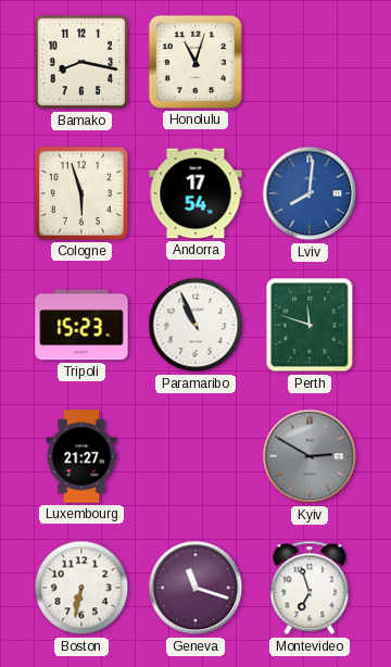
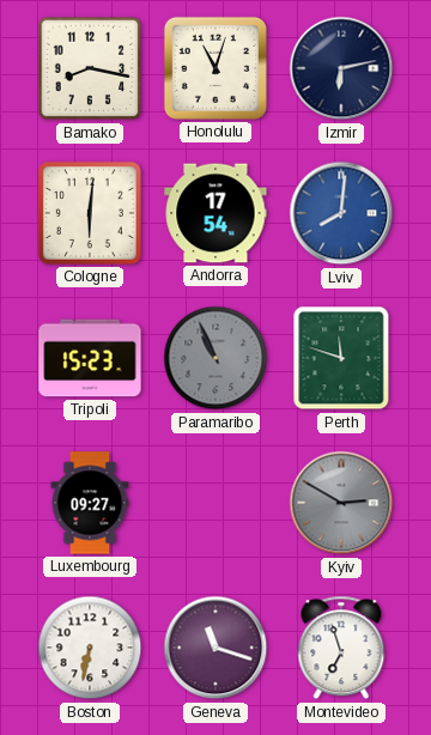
Izmir: none -> 6:13 (341, 68)
Cologne: 5:57 -> 6:01 (90, 213)
Paramaribo dial: white -> grey (215, 358)
Luxembourg: 21:27 -> 09:27 (90, 503)
